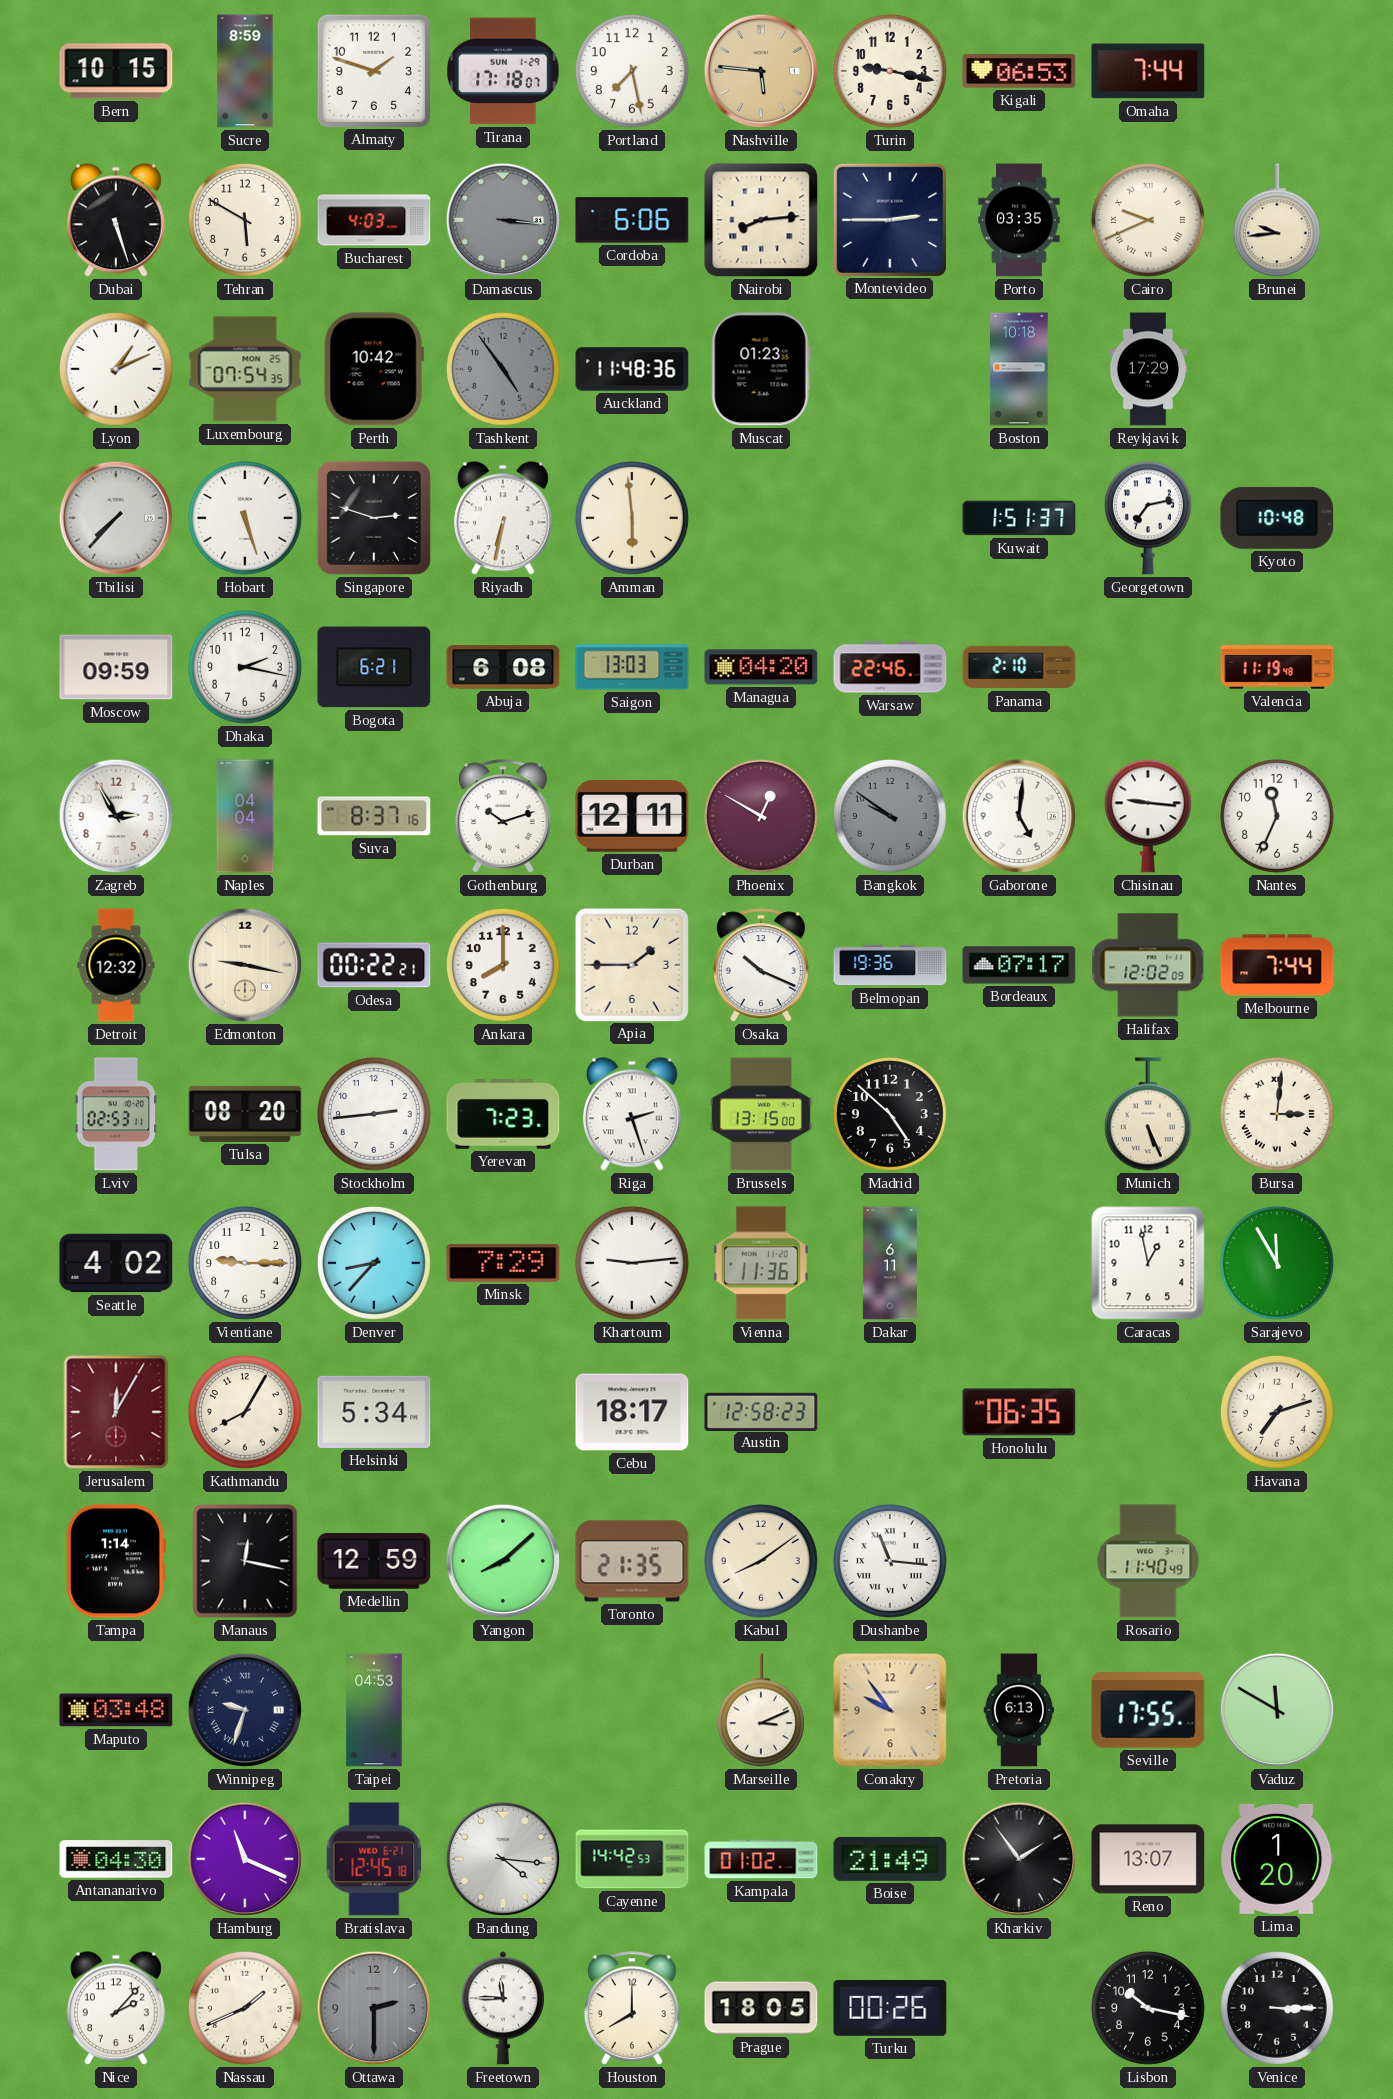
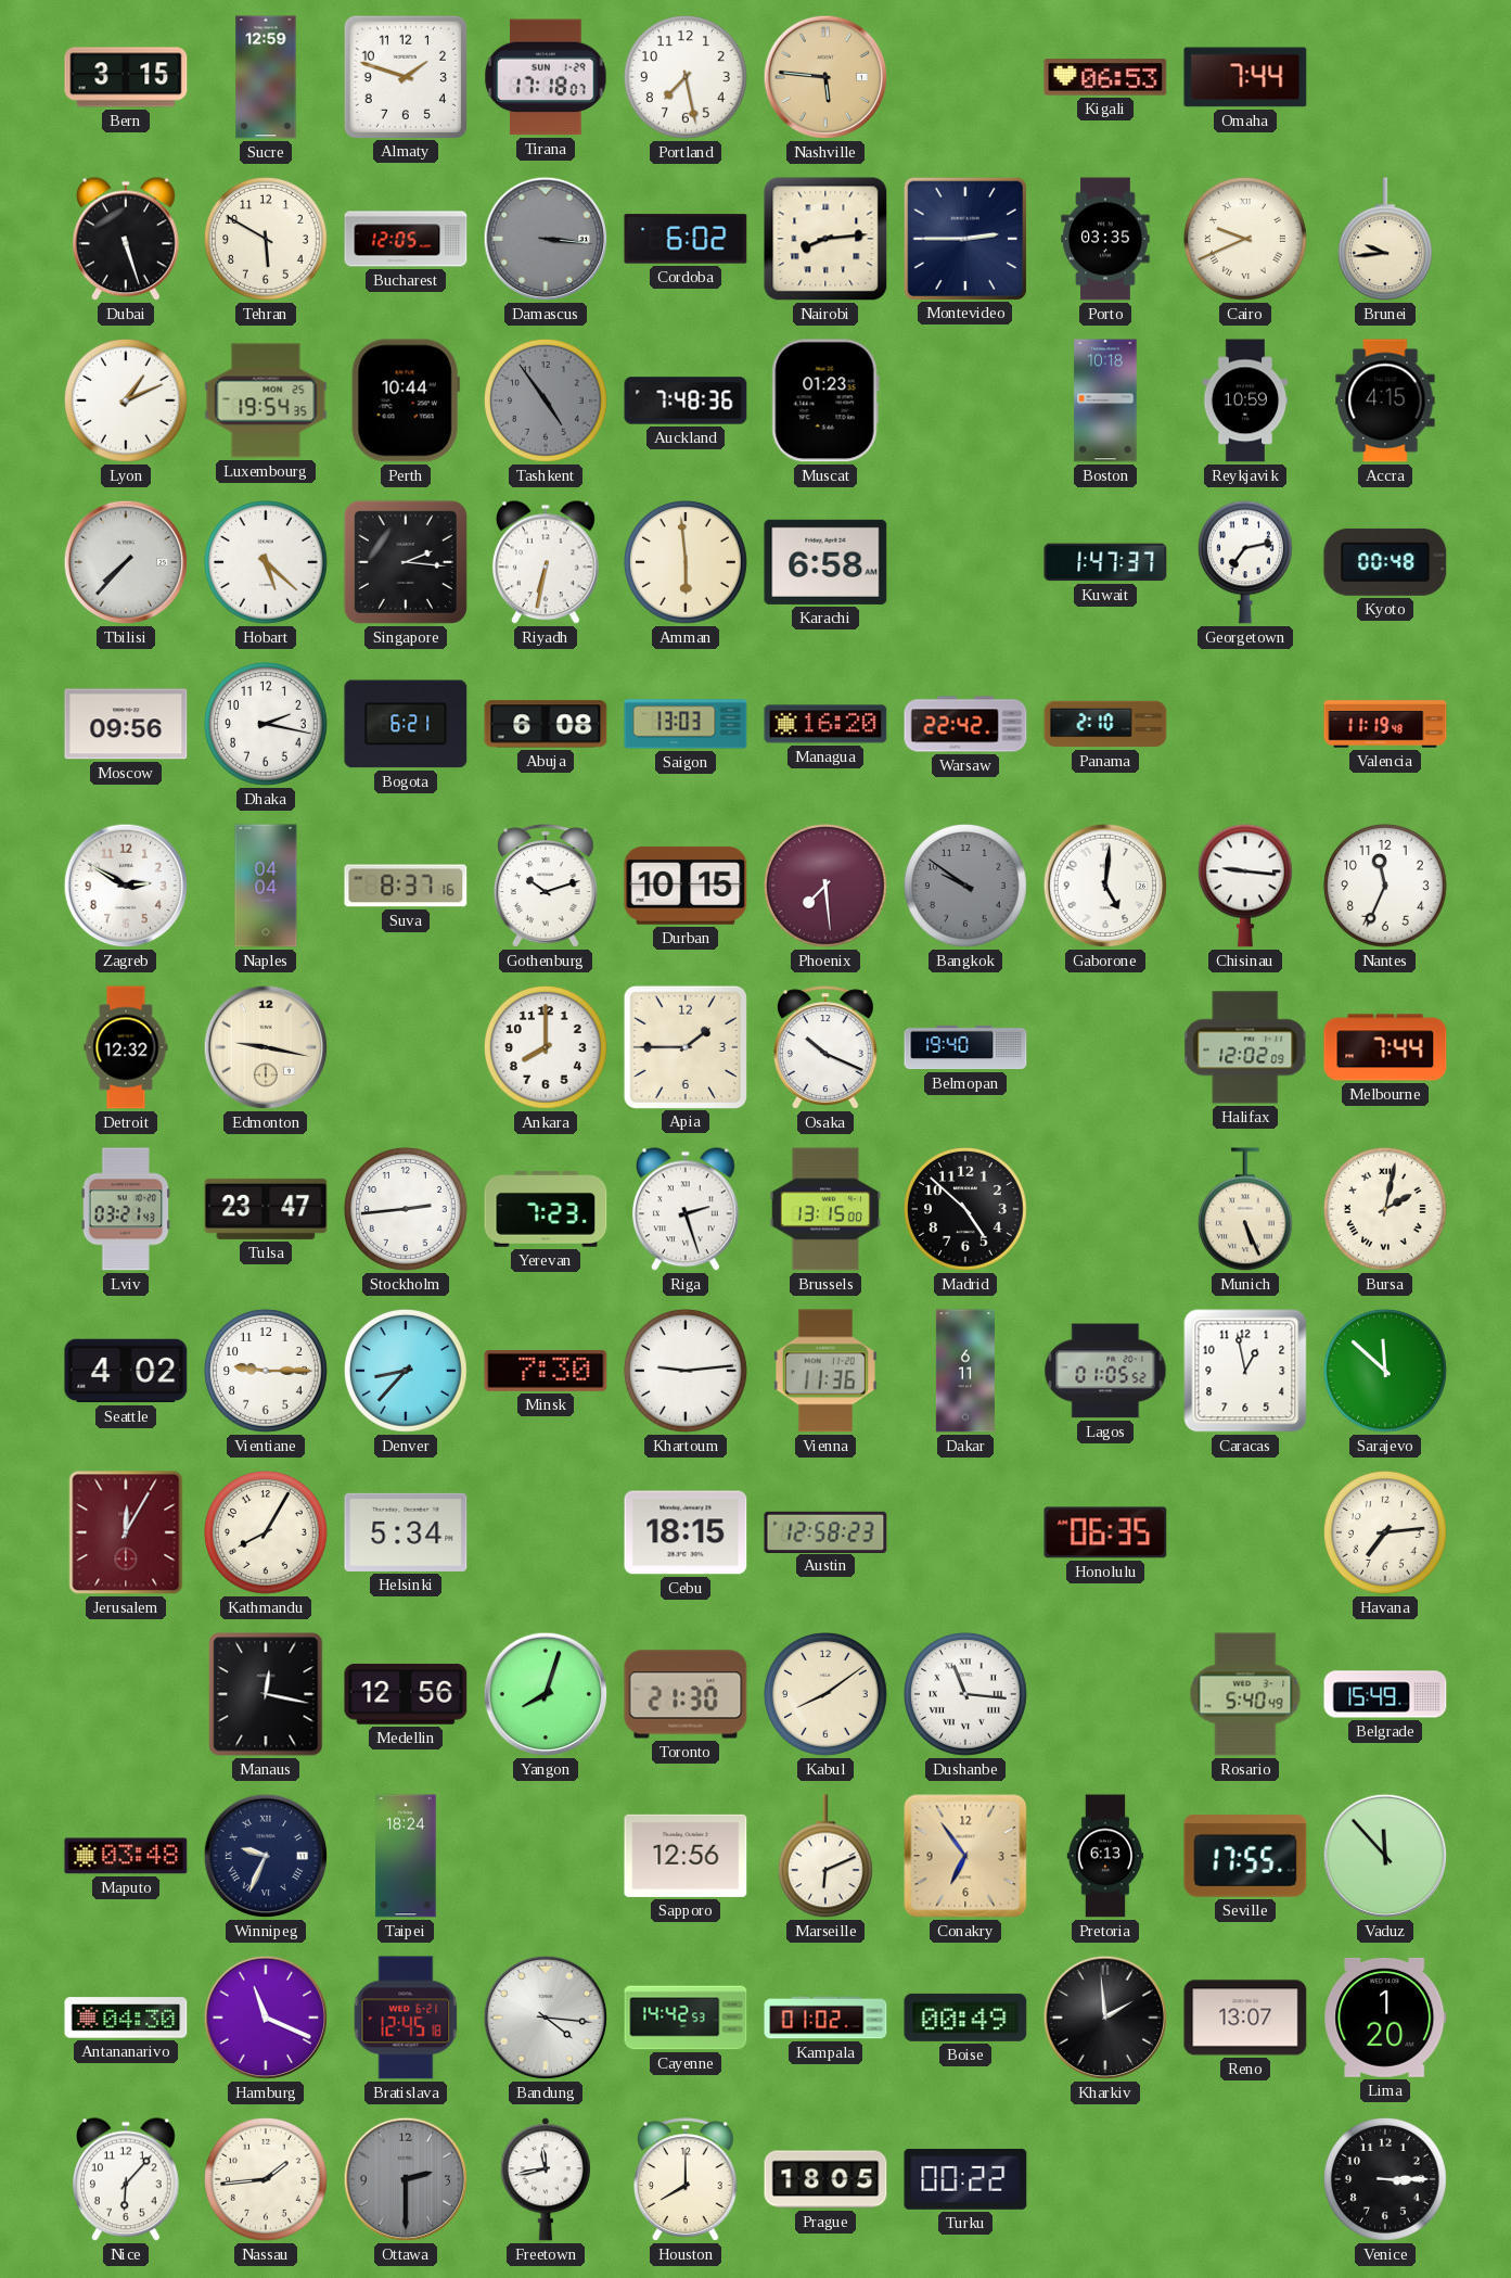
Bern: 10:15 -> 3:15 (126, 77)
Sucre: 8:59 -> 12:59 (266, 77)
Turin: 9:17 -> none (891, 72)
Bucharest: 4:03 -> 12:05 (406, 239)
Cordoba: 6:06 -> 6:02 (686, 239)
Luxembourg: 07:54 -> 19:54 (266, 400)
Perth: 10:42 -> 10:44 (406, 400)
Auckland: 11:48 -> 7:48 (686, 400)
Reykjavik: 17:29 -> 10:59 (1245, 400)
Accra: none -> 4:15 (1385, 400)
Hobart: 5:27 -> 5:22 (267, 563)
Singapore: 2:48 -> 2:16 (406, 562)
Karachi: none -> 6:58 (825, 562)
Kuwait: 1:51 -> 1:47 (1105, 562)
Kyoto: 10:48 -> 00:48 (1385, 562)
Moscow: 09:59 -> 09:56 (126, 724)
Managua: 04:20 -> 16:20 (825, 724)
Warsaw: 22:46 -> 22:42 (965, 724)
Zagreb: 2:55 -> 2:50 (126, 886)
Durban: 12:11 -> 10:15 (686, 886)
Phoenix: 12:50 -> 7:29 (827, 887)
Odesa: 00:22 -> none (374, 965)
Belmopan: 19:36 -> 19:40 (965, 1047)
Bordeaux: 07:17 -> none (1019, 965)
Lviv: 02:53 -> 03:21 (126, 1209)
Tulsa: 08:20 -> 23:47 (266, 1209)
Bursa: 3:01 -> 2:02 (1386, 1210)
Minsk: 7:29 -> 7:30 (546, 1372)
Lagos: none -> 01:05 (1105, 1371)
Sarajevo: 11:55 -> 11:52 (1386, 1372)
Cebu: 18:17 -> 18:15 (686, 1532)
Havana: 7:12 -> 7:14 (1386, 1533)
Tampa: 1:14 -> none (116, 1561)
Medellin: 12:59 -> 12:56 (406, 1694)
Yangon: 8:08 -> 8:03 (546, 1694)
Toronto: 21:35 -> 21:30 (686, 1694)
Rosario: 11:40 -> 5:40 (1245, 1694)
Belgrade: none -> 15:49 (1385, 1694)
Winnipeg: 9:33 -> 9:34 (266, 1856)
Taipei: 04:53 -> 18:24 (406, 1856)
Sapporo: none -> 12:56 (686, 1856)
Marseille: 3:11 -> 6:11 (825, 1856)
Conakry: 9:54 -> 6:54 (965, 1856)
Vaduz: 11:50 -> 11:53 (1385, 1856)
Boise: 21:49 -> 00:49 (965, 2018)
Kharkiv: 1:54 -> 1:59 (1105, 2018)
Nice: 2:07 -> 6:07 (126, 2179)
Nassau: 1:41 -> 1:44 (267, 2180)
Freetown: 11:45 -> 11:43 (546, 2179)
Turku: 00:26 -> 00:22 (965, 2179)
Lisbon: 10:17 -> none (1149, 2009)
